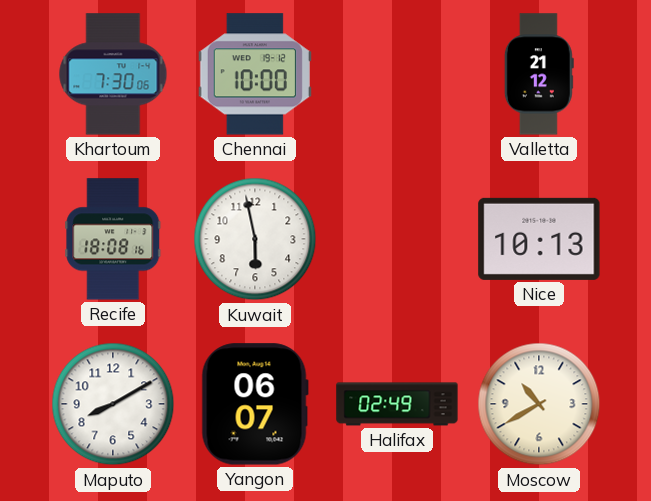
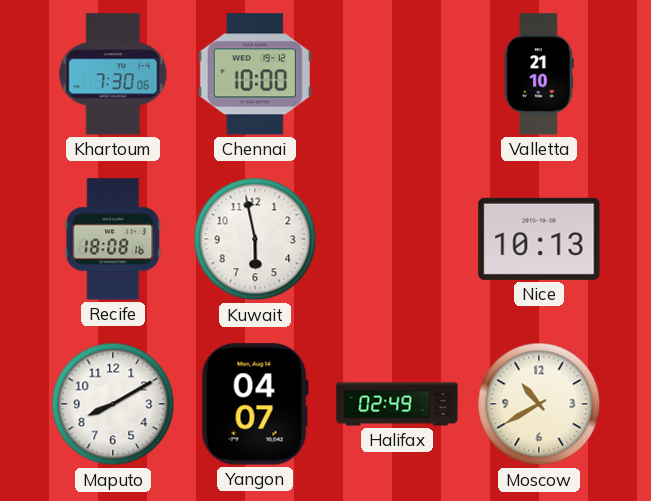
Valletta: 21:12 -> 21:10 (539, 74)
Yangon: 06:07 -> 04:07 (255, 404)
